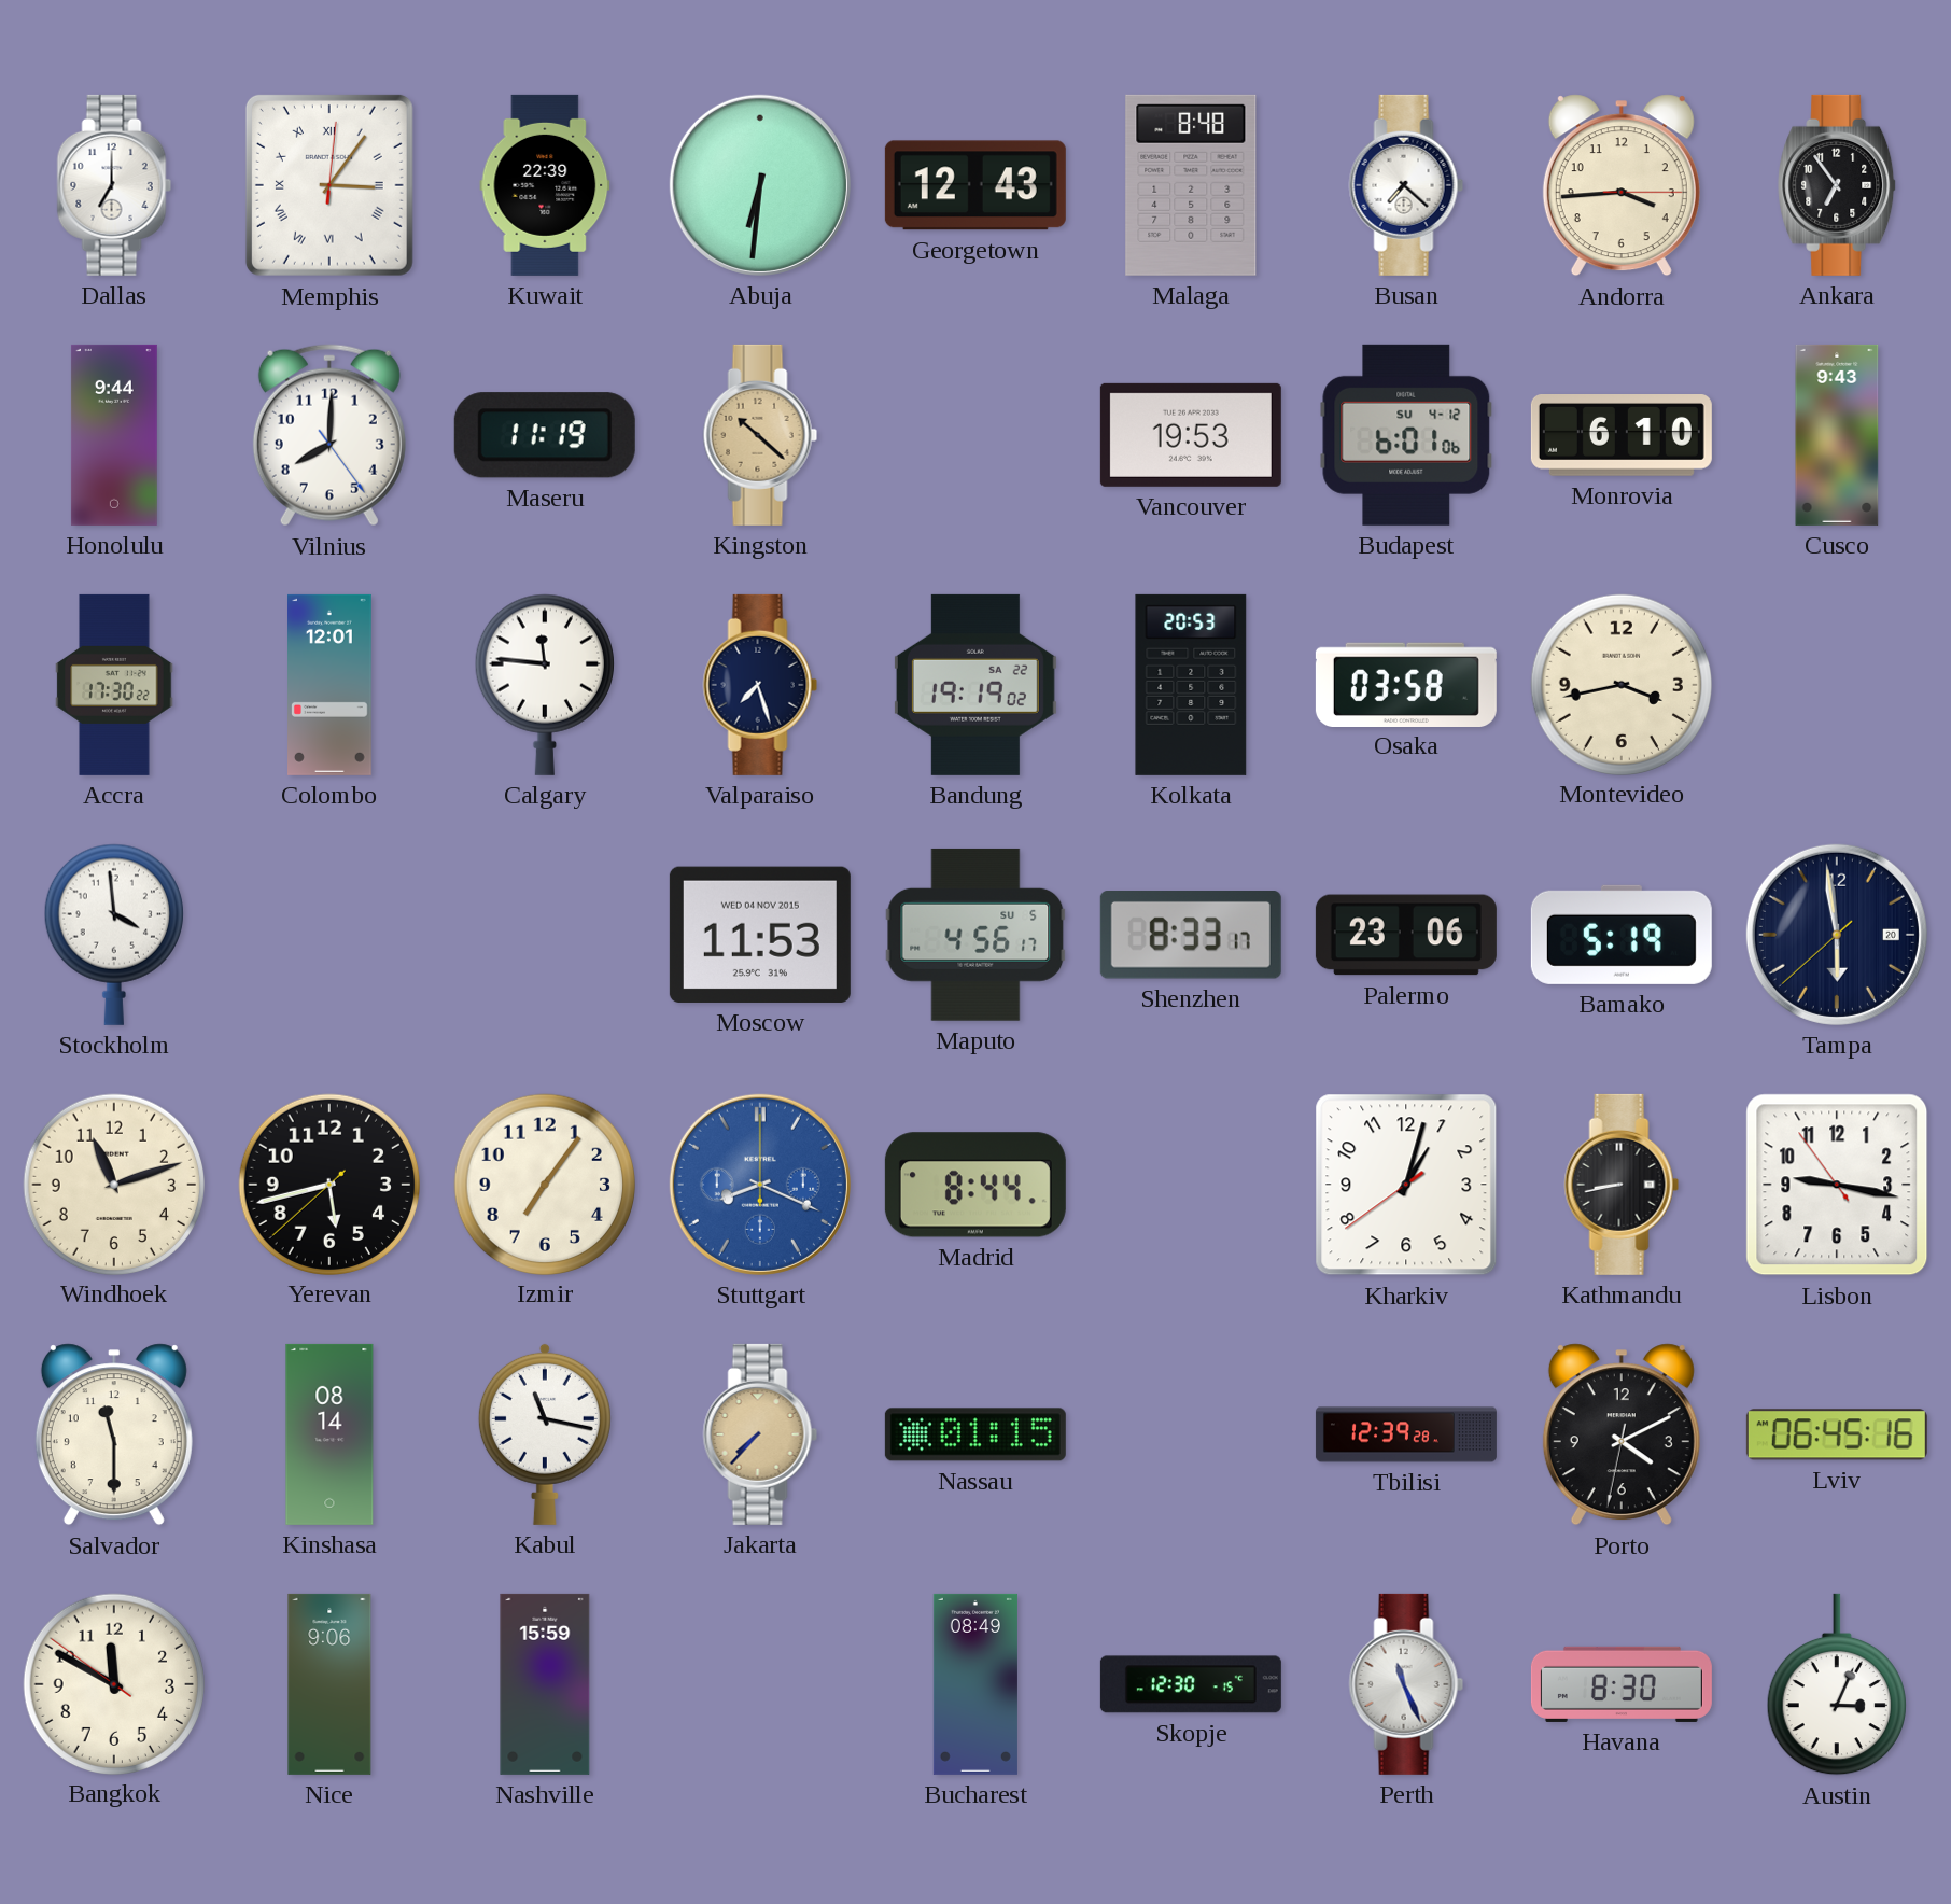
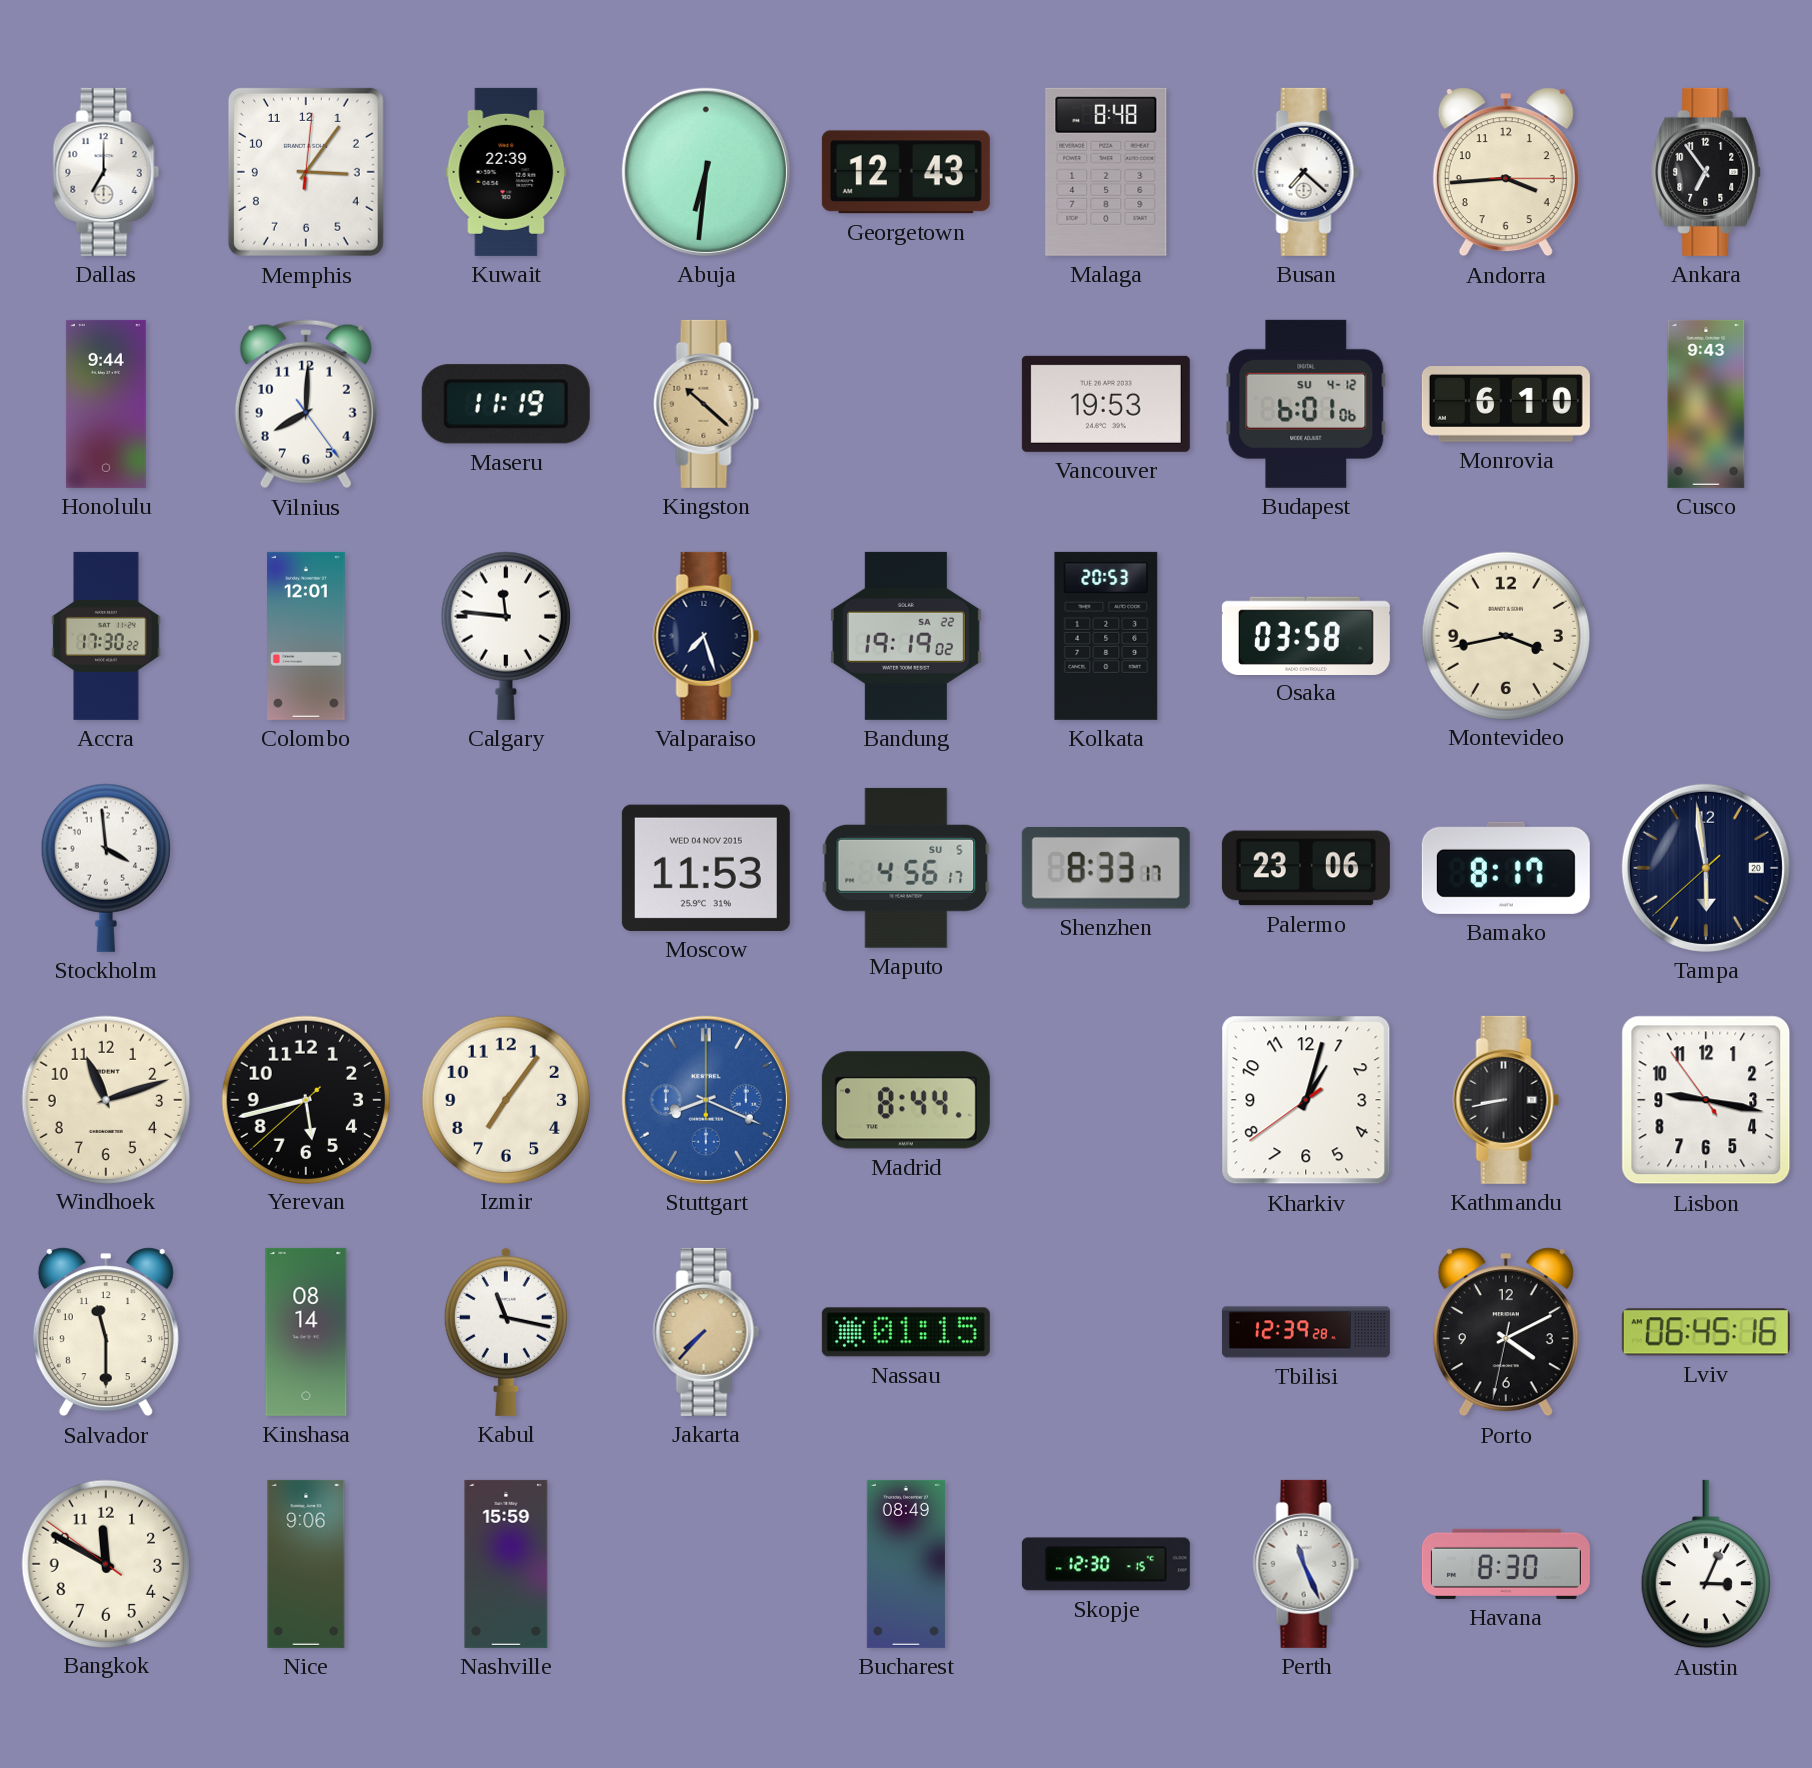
Memphis numerals: Roman -> Arabic (306, 172)
Bamako: 5:19 -> 8:17 (1506, 868)
